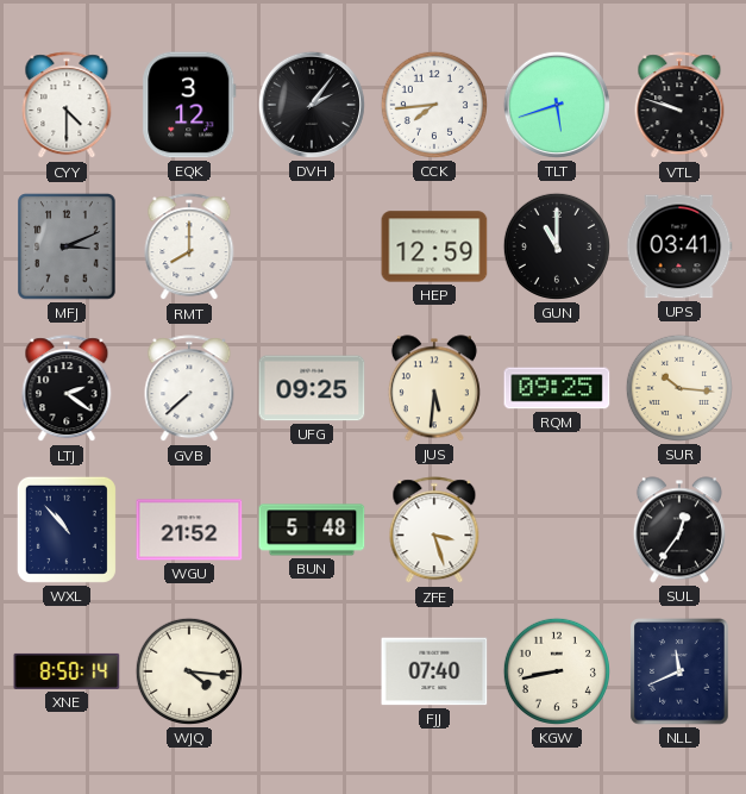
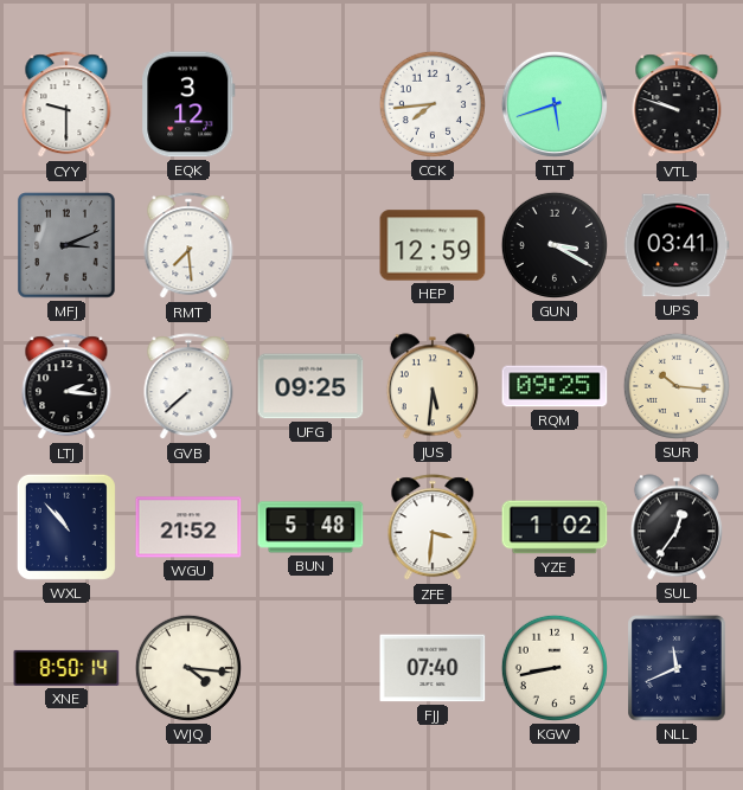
CYY: 4:30 -> 9:30 (66, 105)
DVH: 2:06 -> none (312, 105)
RMT: 8:00 -> 7:29 (188, 246)
GUN: 11:00 -> 3:20 (555, 245)
LTJ: 2:21 -> 2:16 (66, 387)
ZFE: 3:27 -> 3:31 (433, 528)
YZE: none -> 1:02 (555, 527)
